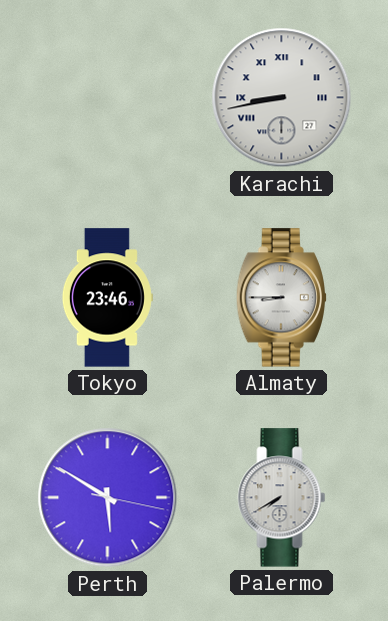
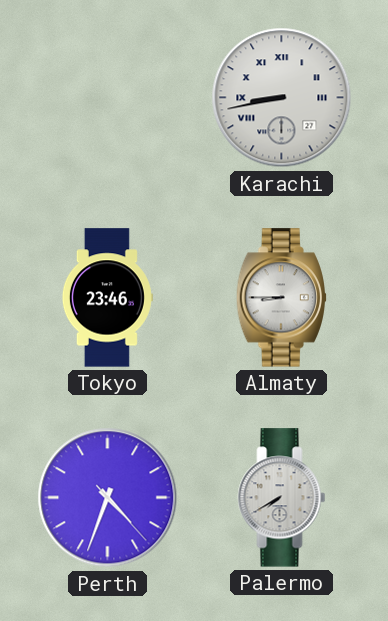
Perth: 5:50 -> 4:33 (108, 498)
